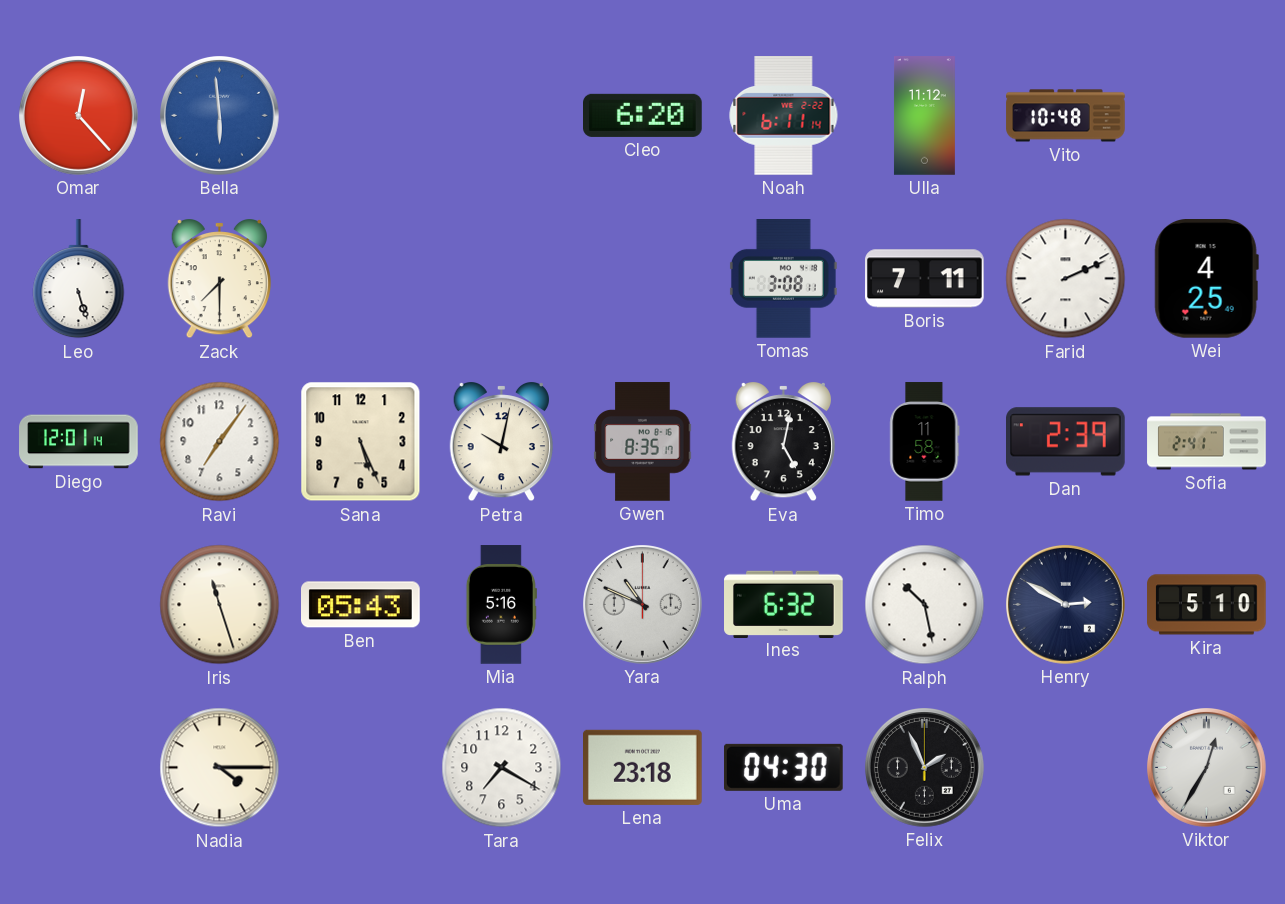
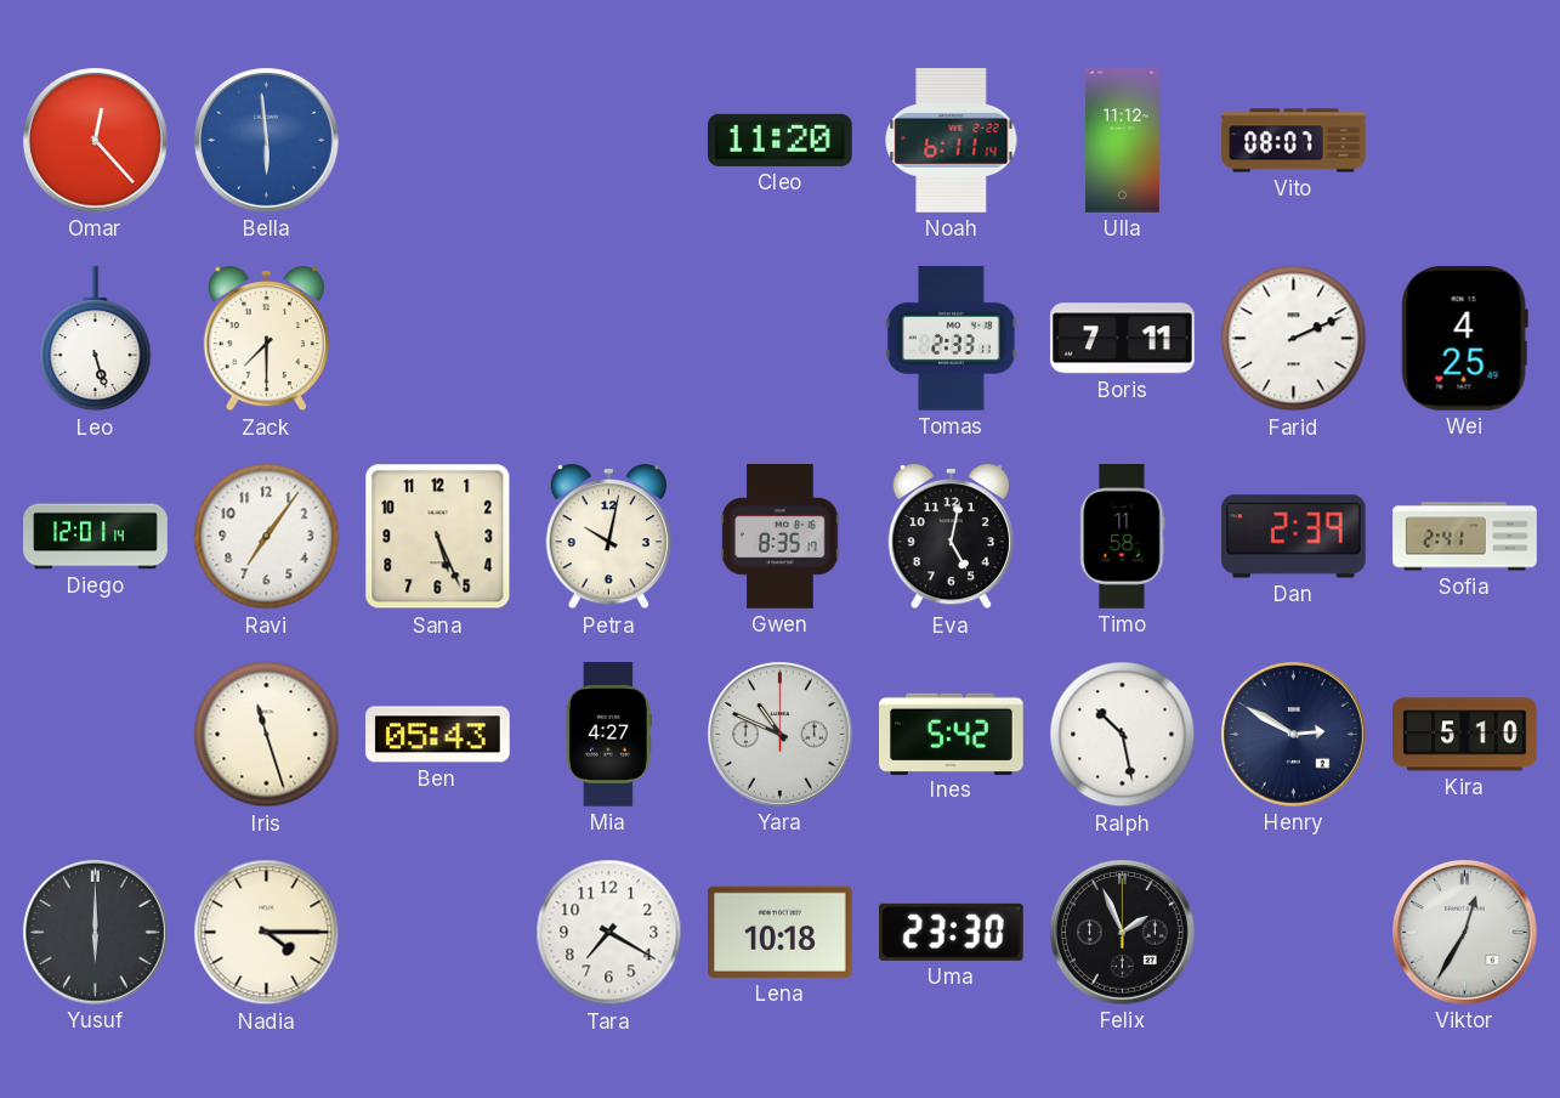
Cleo: 6:20 -> 11:20 (781, 140)
Vito: 10:48 -> 08:07 (1294, 141)
Tomas: 3:08 -> 2:33 (951, 339)
Mia: 5:16 -> 4:27 (608, 735)
Ines: 6:32 -> 5:42 (952, 734)
Yusuf: none -> 6:00 (96, 933)
Lena: 23:18 -> 10:18 (781, 932)
Uma: 04:30 -> 23:30 (952, 932)
